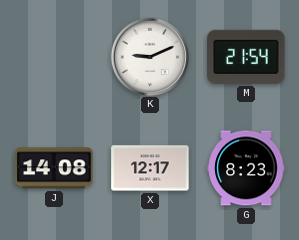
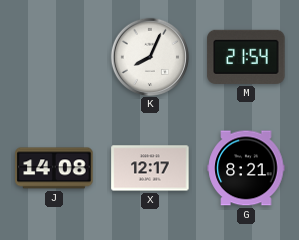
K: 9:11 -> 8:04 (149, 56)
G: 8:23 -> 8:21 (246, 168)
